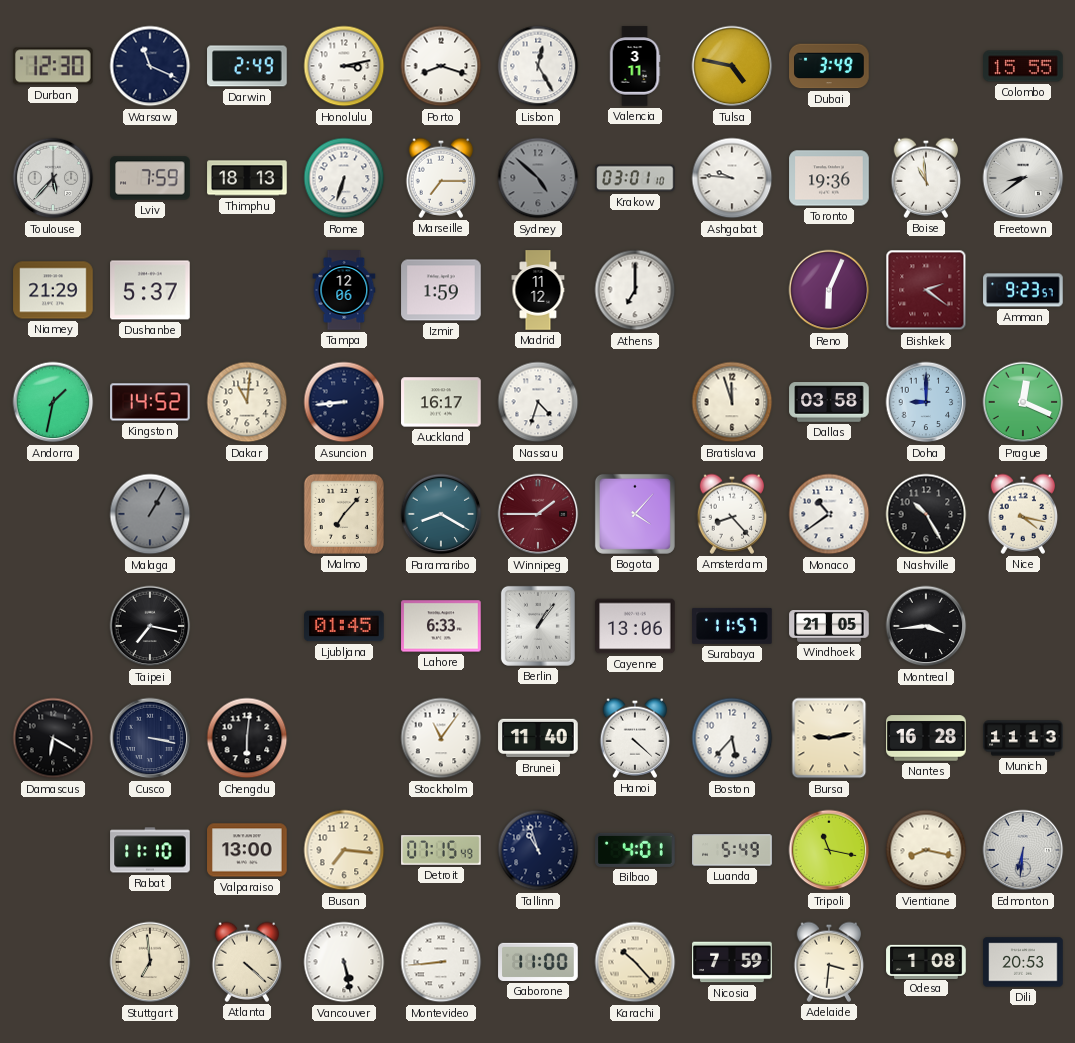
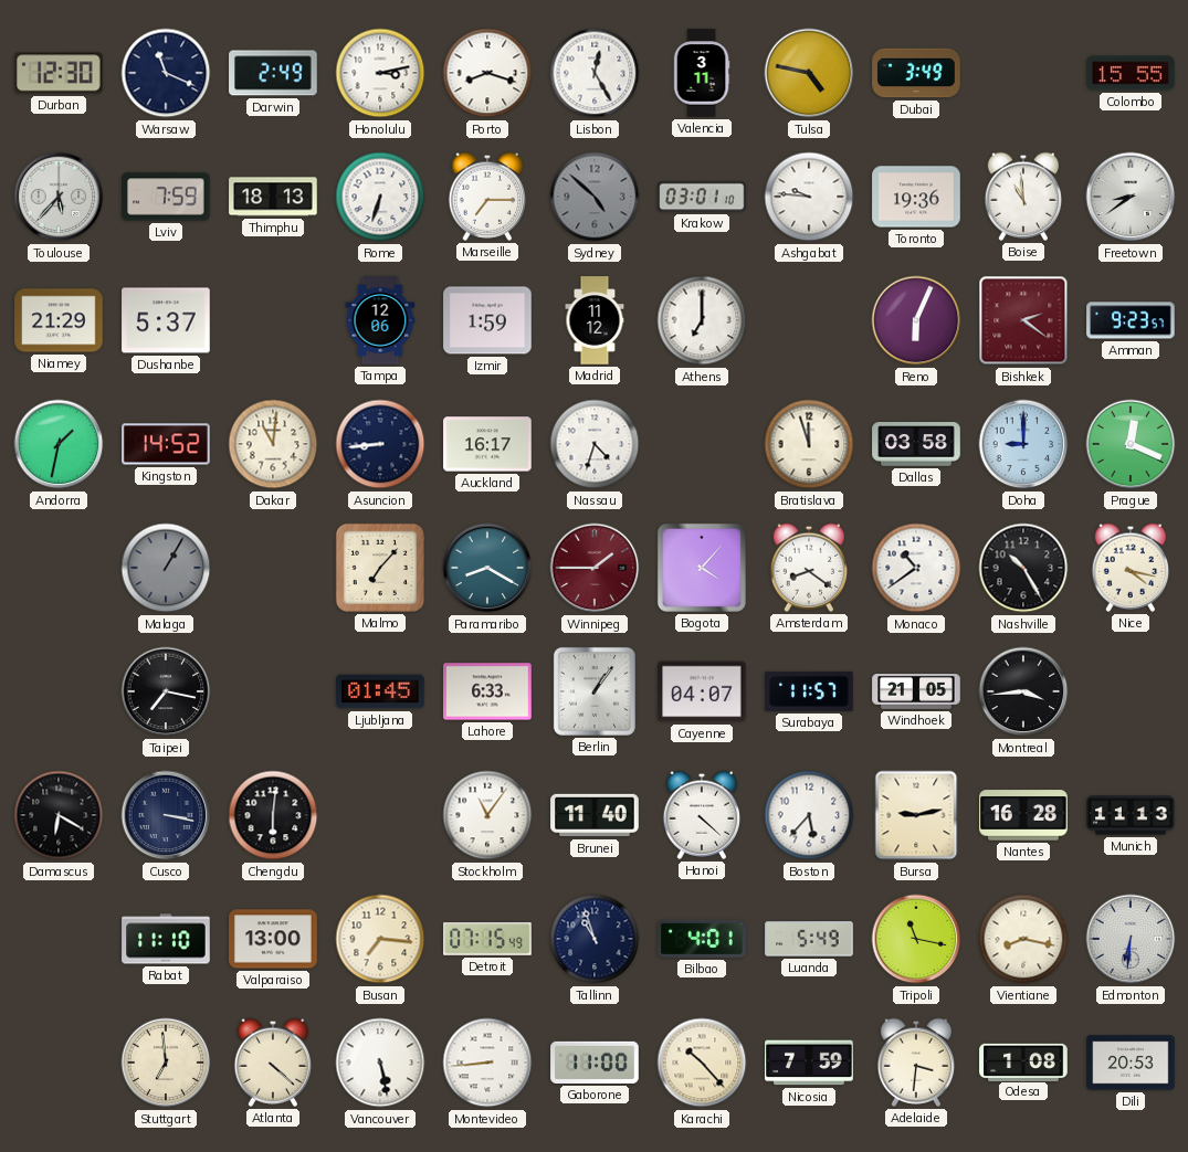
Amsterdam: 8:23 -> 8:21 (809, 568)
Cayenne: 13:06 -> 04:07 (702, 691)
